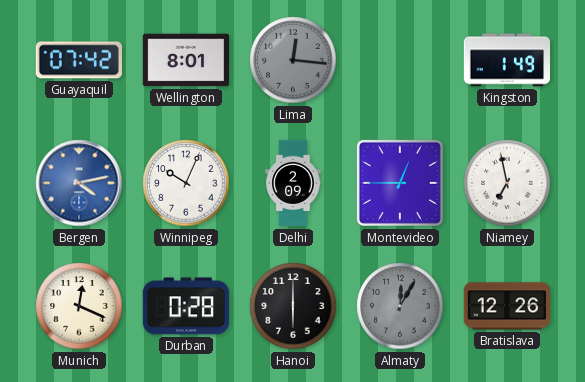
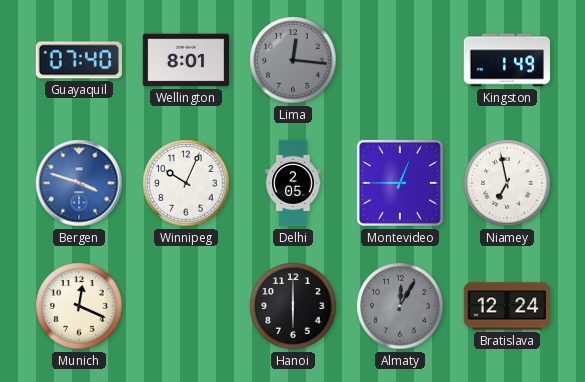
Guayaquil: 07:42 -> 07:40 (79, 60)
Bergen: 4:13 -> 3:48 (79, 183)
Delhi: 2:09 -> 2:05 (293, 183)
Durban: 0:28 -> none (186, 306)
Bratislava: 12:26 -> 12:24 (506, 306)
